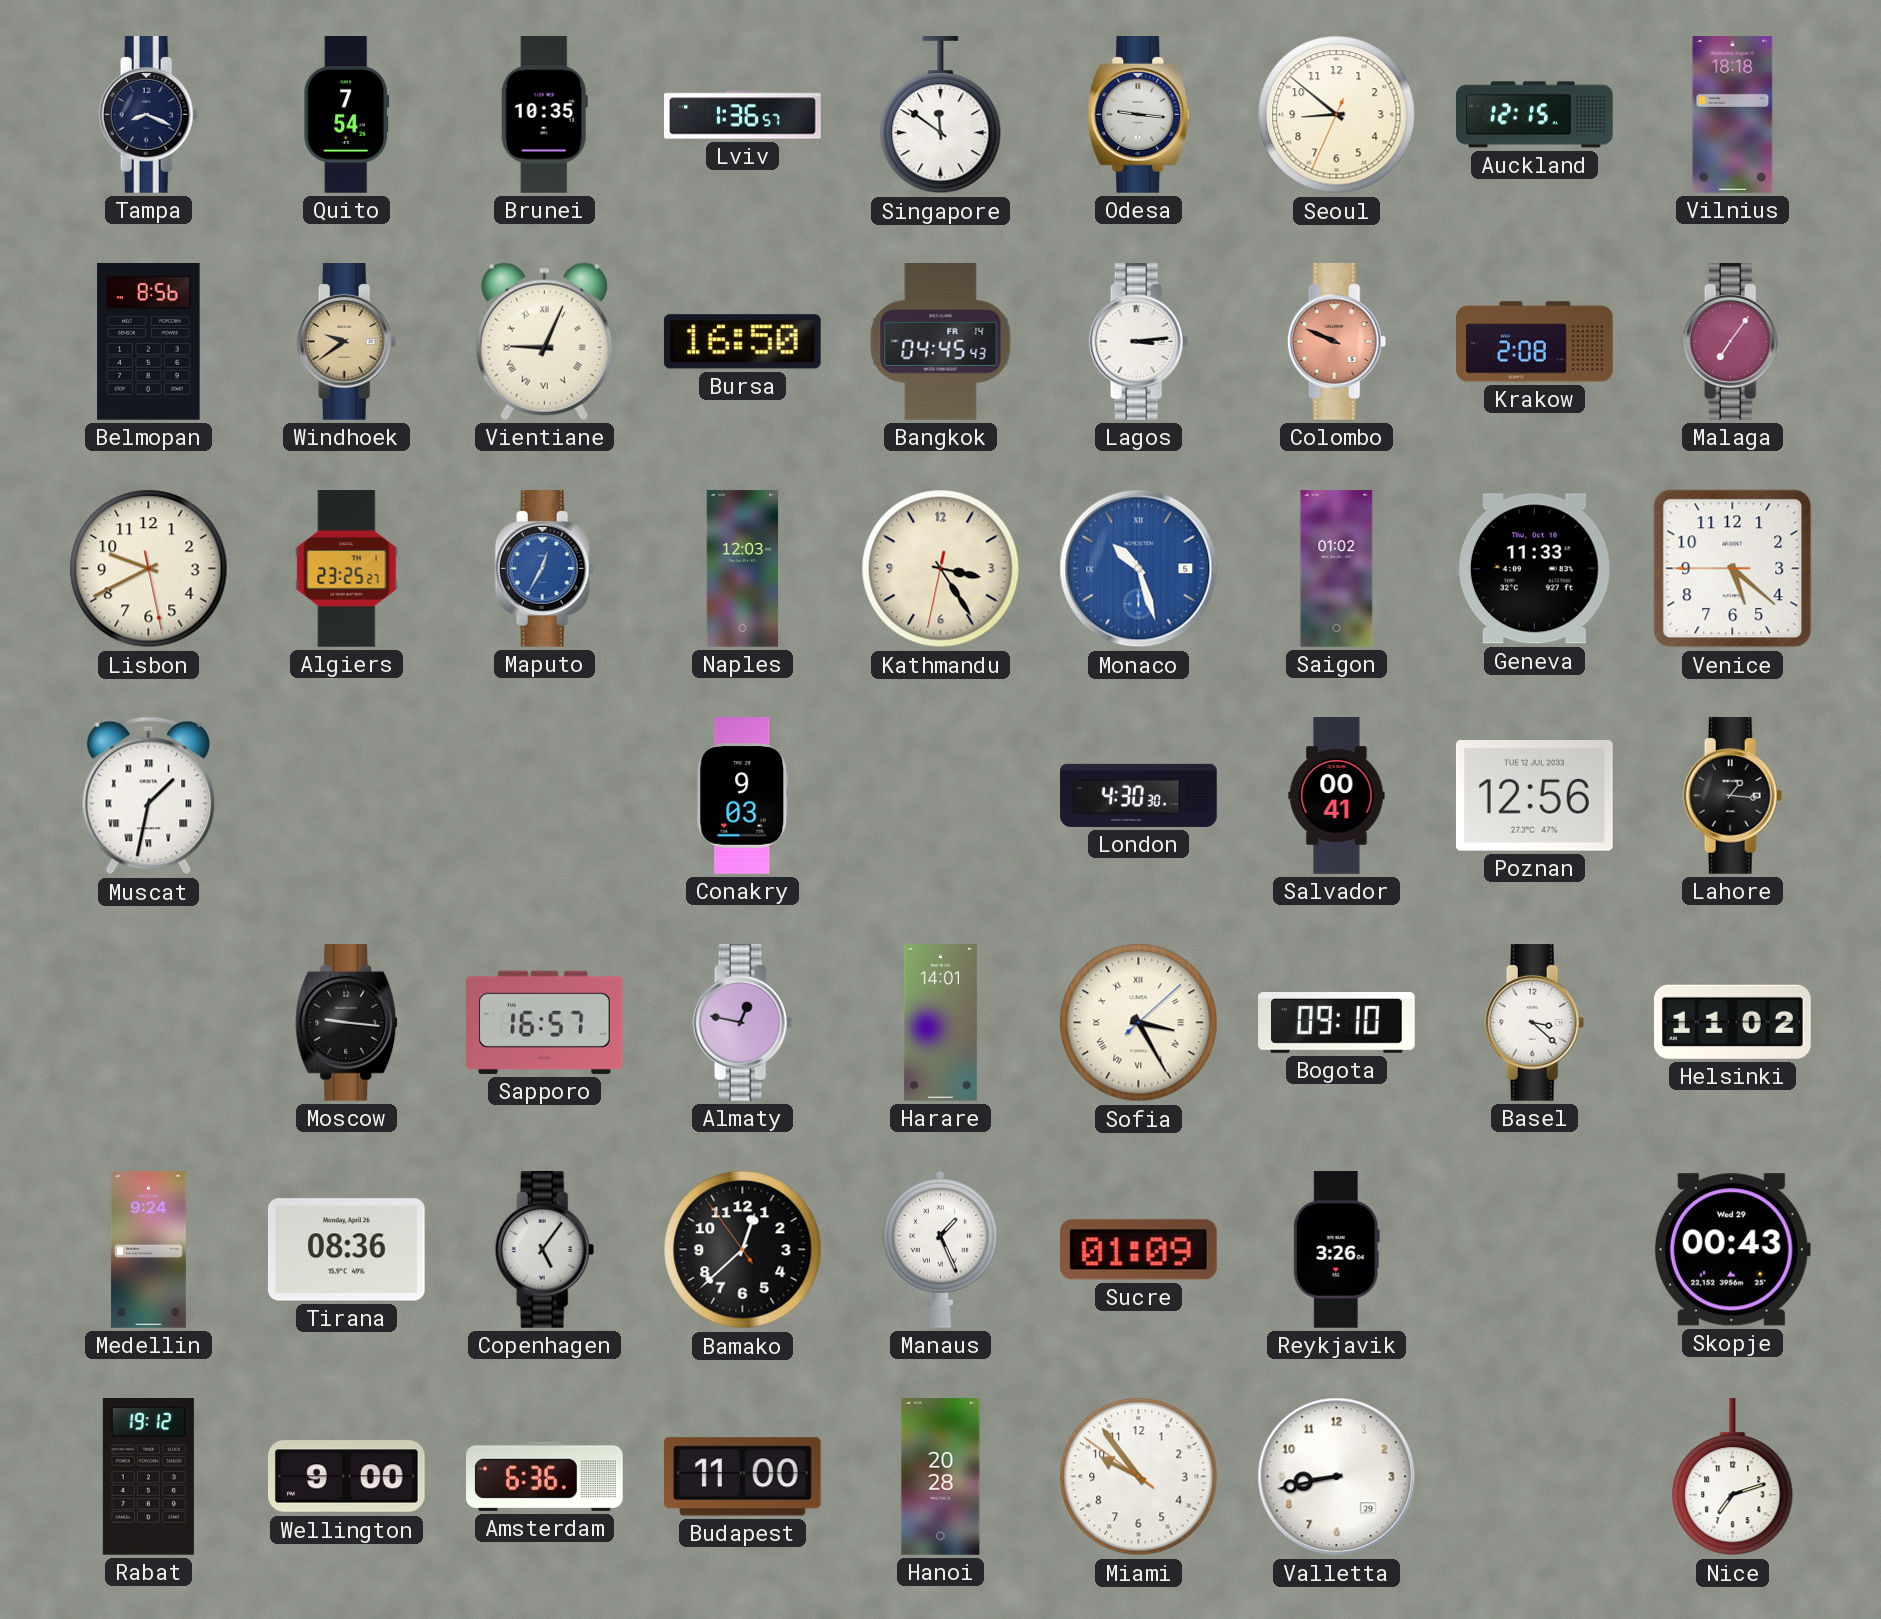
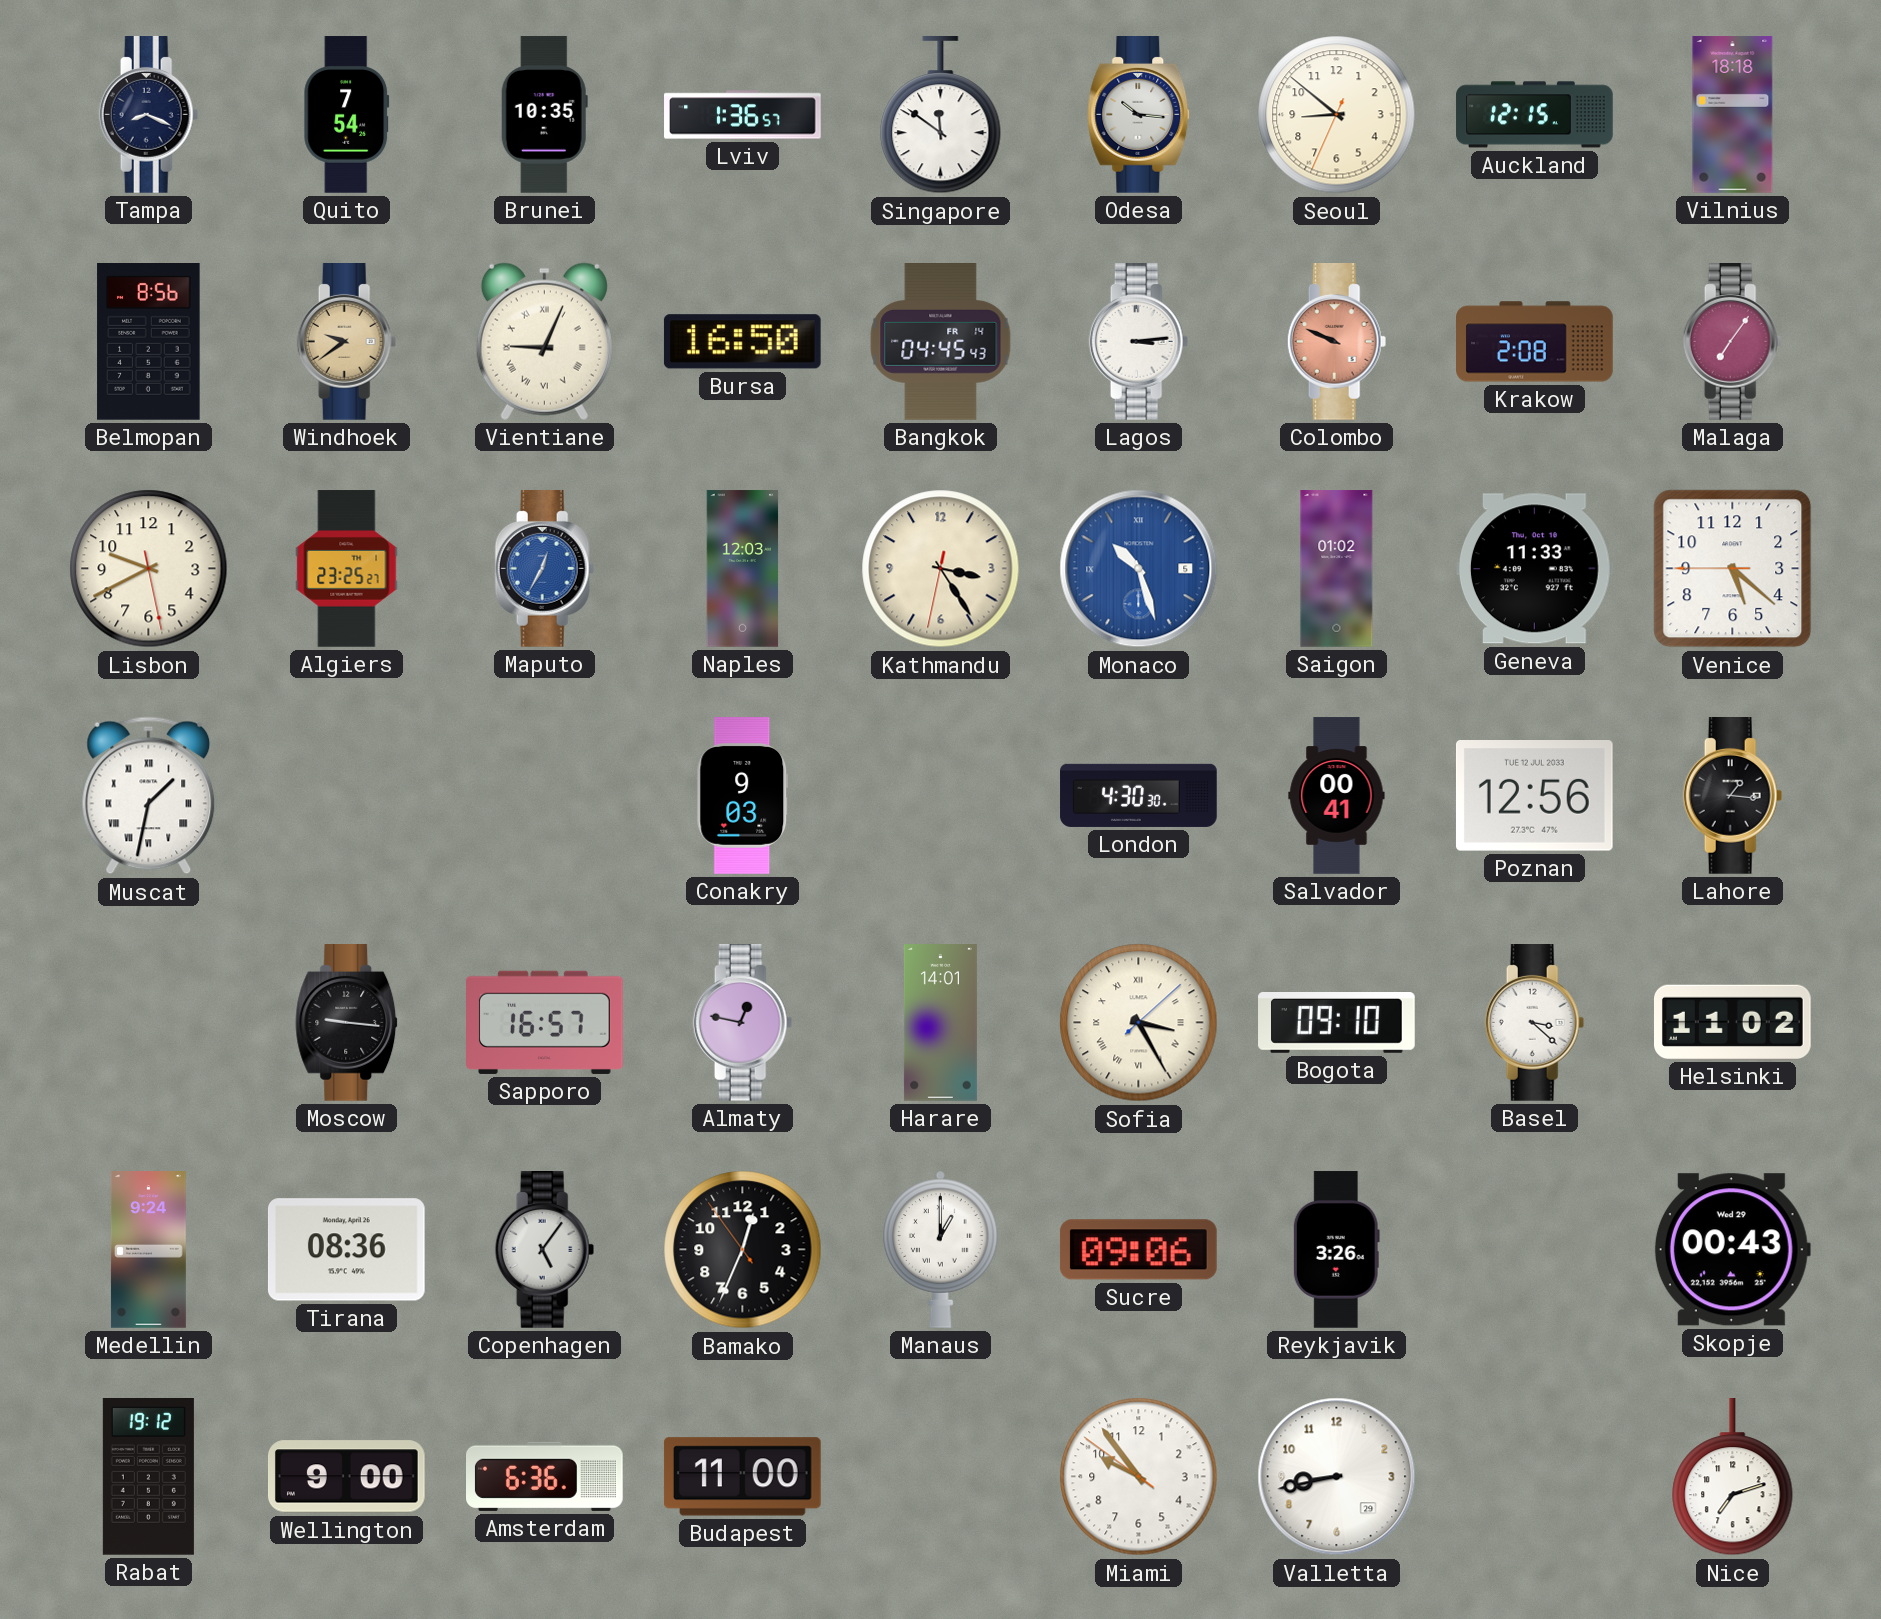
Odesa: 9:16 -> 10:16 (1139, 115)
Bamako: 12:37 -> 12:33 (743, 1250)
Manaus: 1:26 -> 1:00 (941, 1249)
Sucre: 01:09 -> 09:06 (1138, 1250)
Hanoi: 20:28 -> none (941, 1477)
